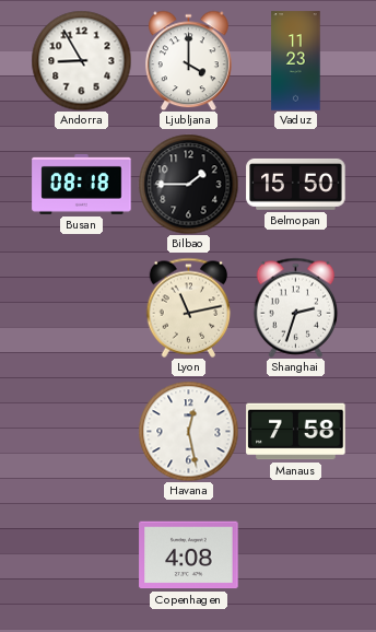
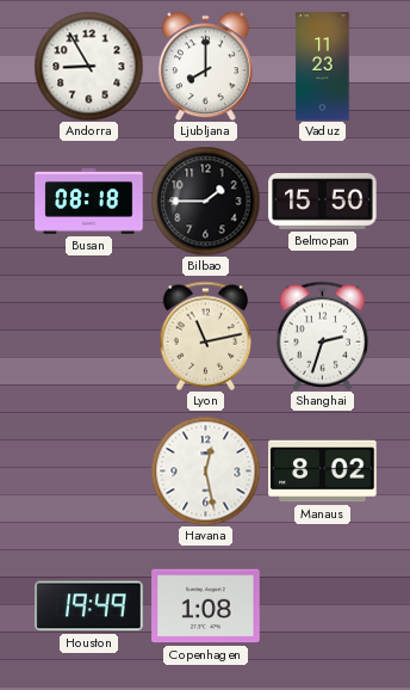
Ljubljana: 4:00 -> 8:00 (206, 66)
Manaus: 7:58 -> 8:02 (323, 472)
Houston: none -> 19:49 (89, 606)
Copenhagen: 4:08 -> 1:08 (206, 606)
